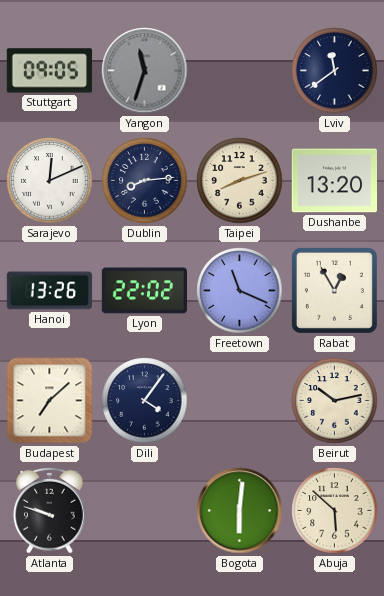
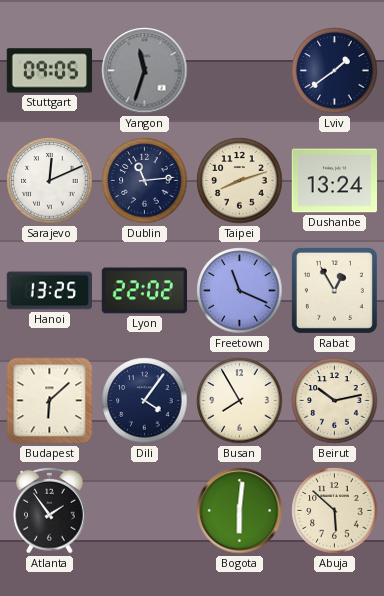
Lviv: 11:39 -> 1:39 (335, 71)
Dublin: 8:14 -> 11:14 (145, 181)
Dushanbe: 13:20 -> 13:24 (335, 181)
Hanoi: 13:26 -> 13:25 (49, 291)
Budapest: 7:08 -> 6:08 (50, 401)
Busan: none -> 7:55 (240, 401)
Atlanta: 9:48 -> 1:54 (50, 510)
